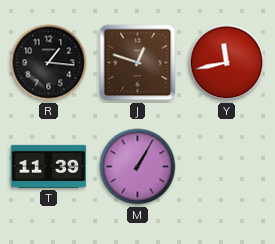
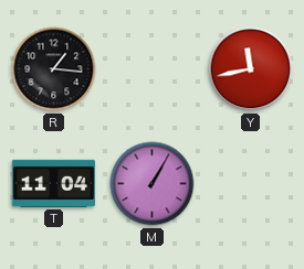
J: 12:48 -> none (138, 63)
T: 11:39 -> 11:04 (53, 183)
